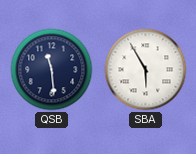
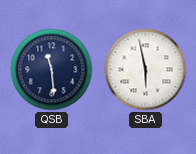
SBA: 5:55 -> 5:58 (146, 70)
